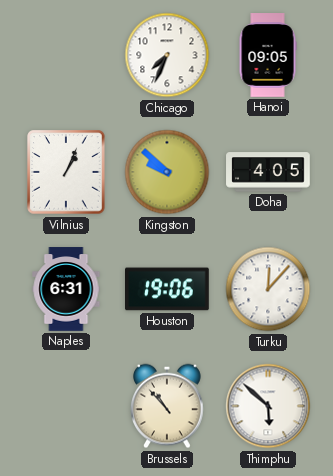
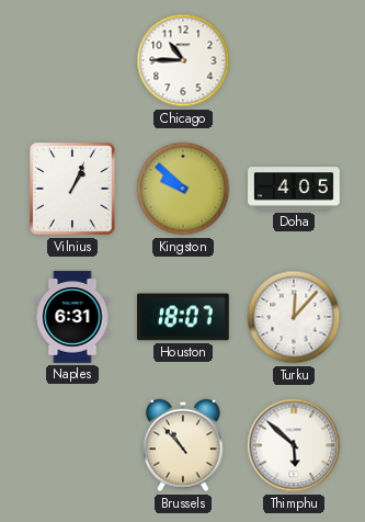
Chicago: 7:34 -> 10:45 (183, 60)
Hanoi: 09:05 -> none (268, 55)
Houston: 19:06 -> 18:07 (184, 317)
